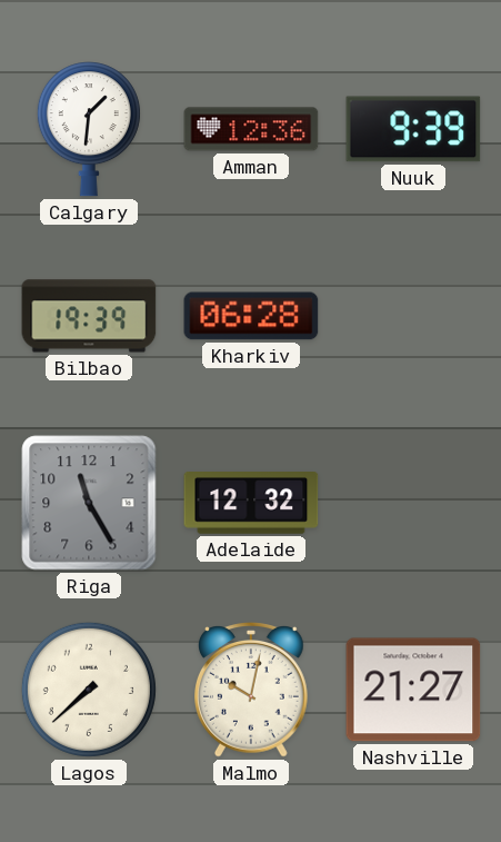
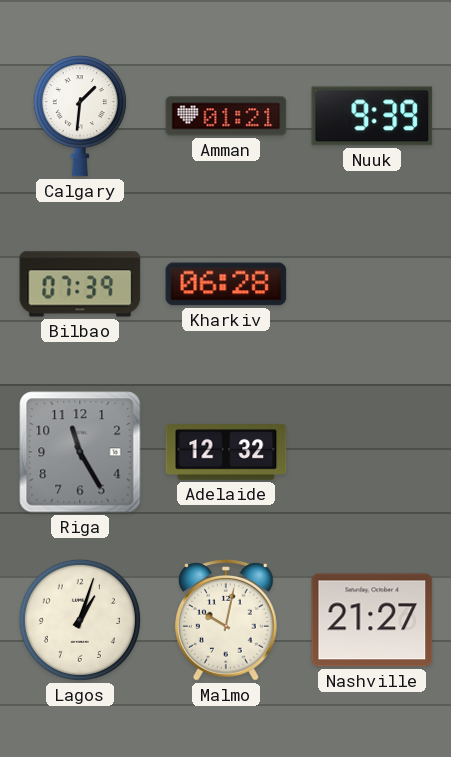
Amman: 12:36 -> 01:21 (226, 116)
Bilbao: 19:39 -> 07:39 (80, 284)
Lagos: 7:38 -> 1:03 (80, 620)
